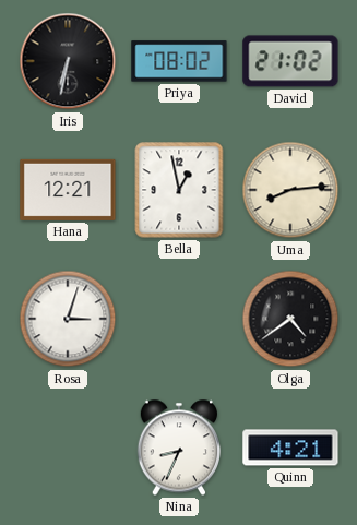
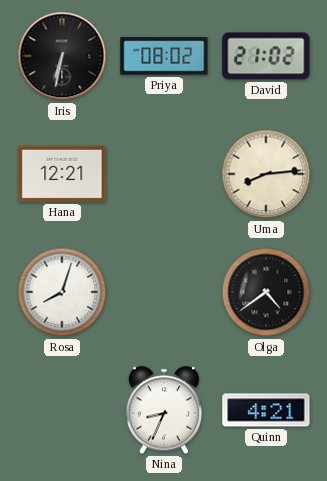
Bella: 12:58 -> none (179, 190)
Rosa: 3:03 -> 8:03 (62, 292)
